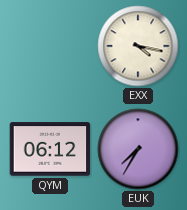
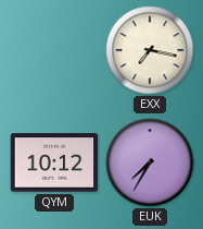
EXX: 4:17 -> 7:17 (150, 50)
QYM: 06:12 -> 10:12 (54, 162)
